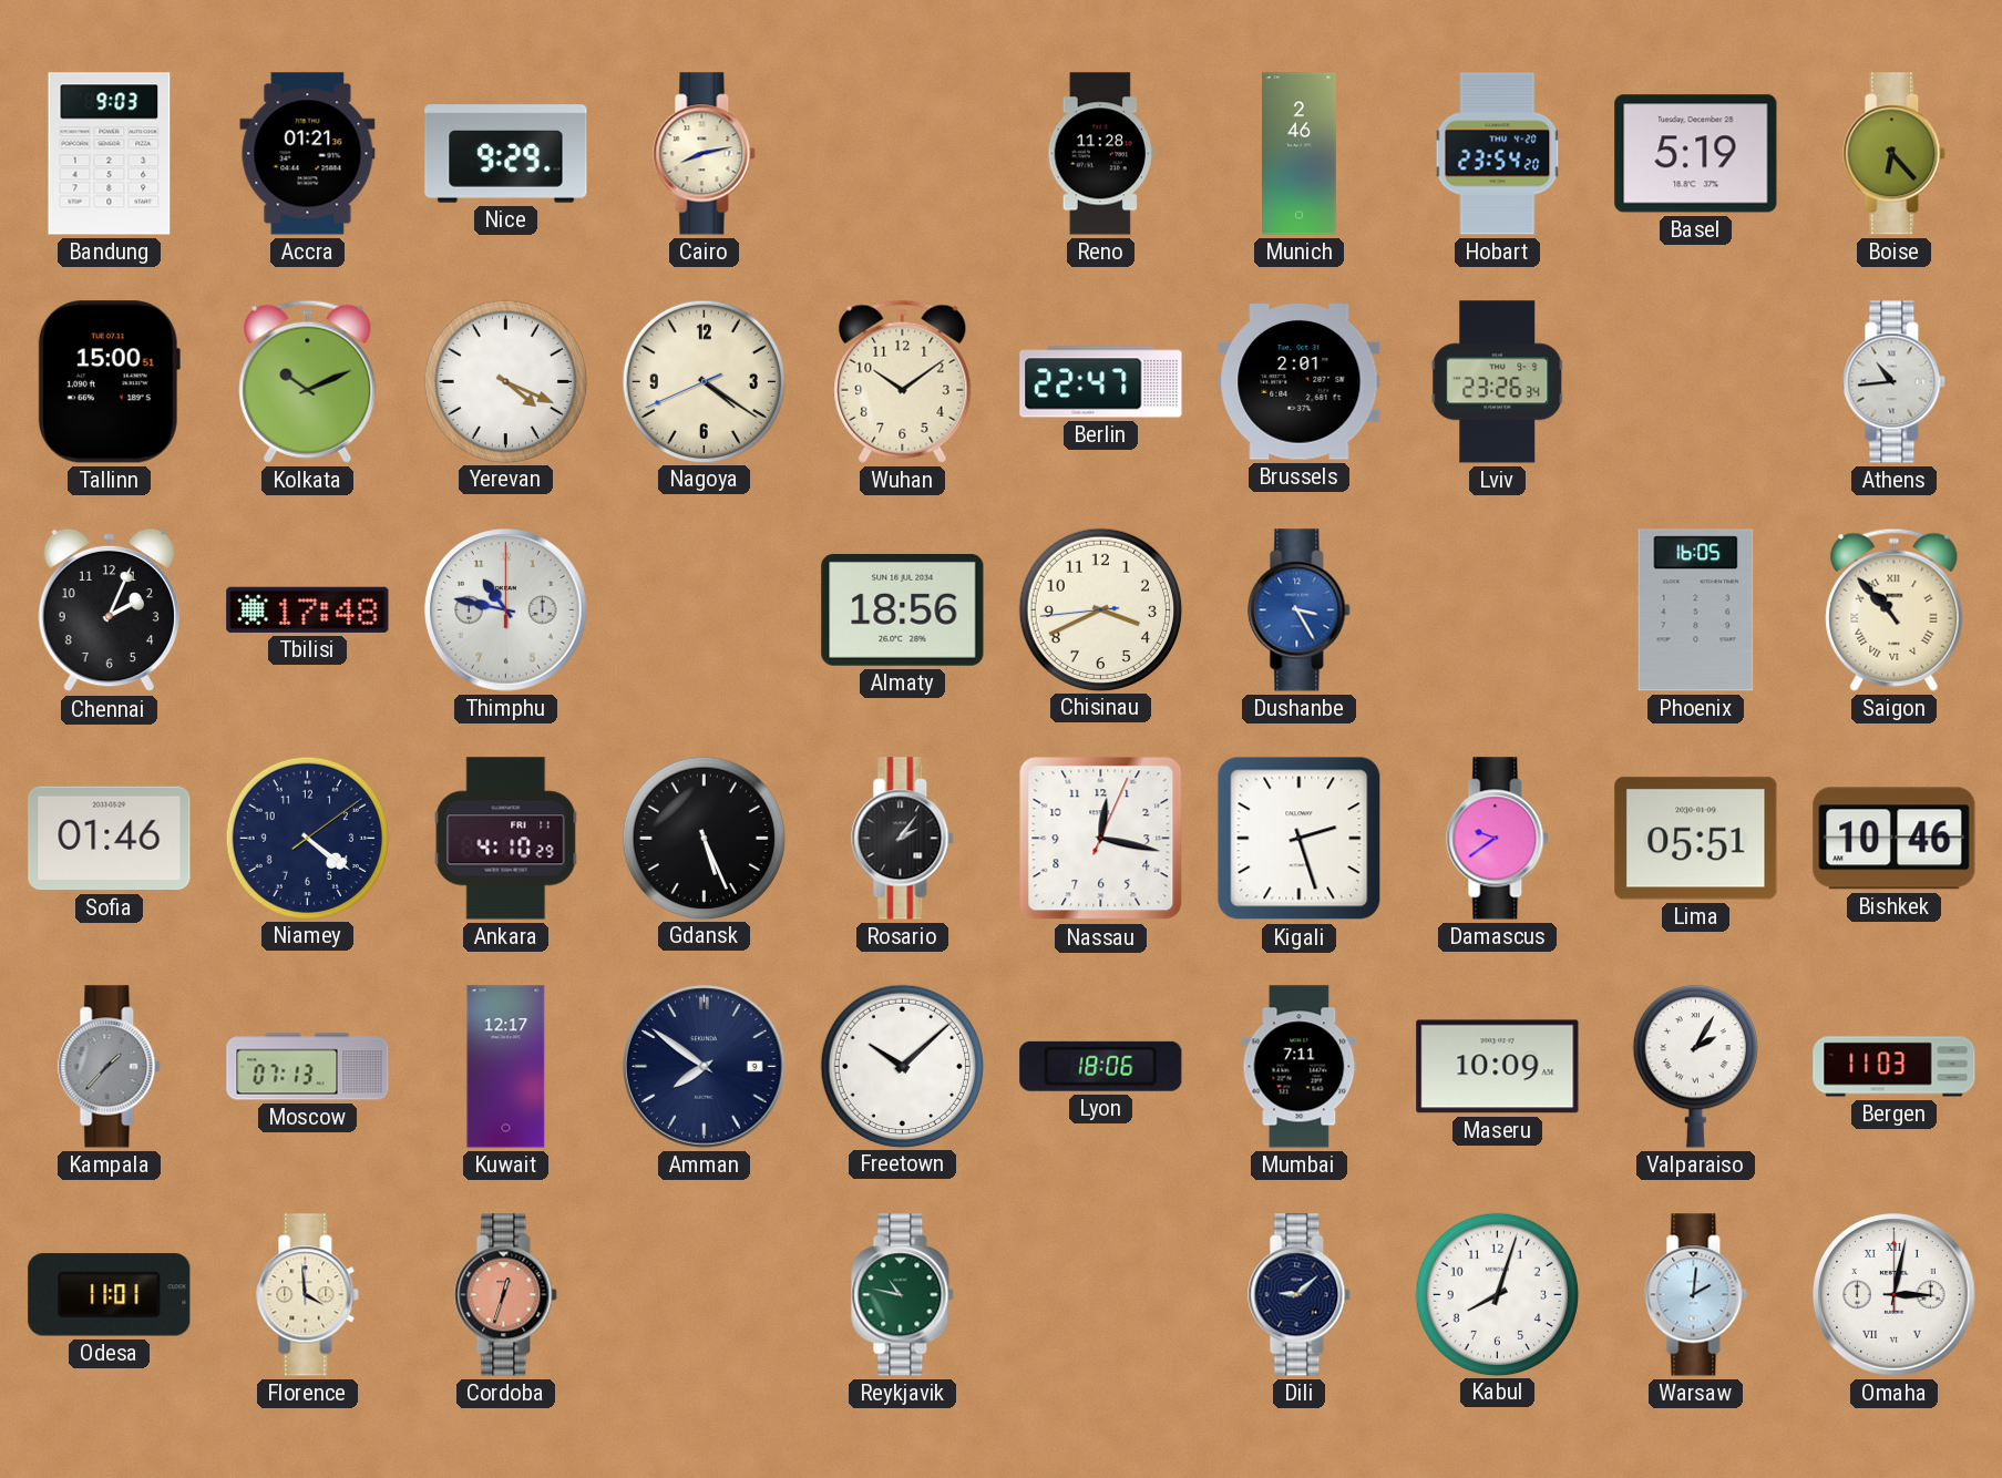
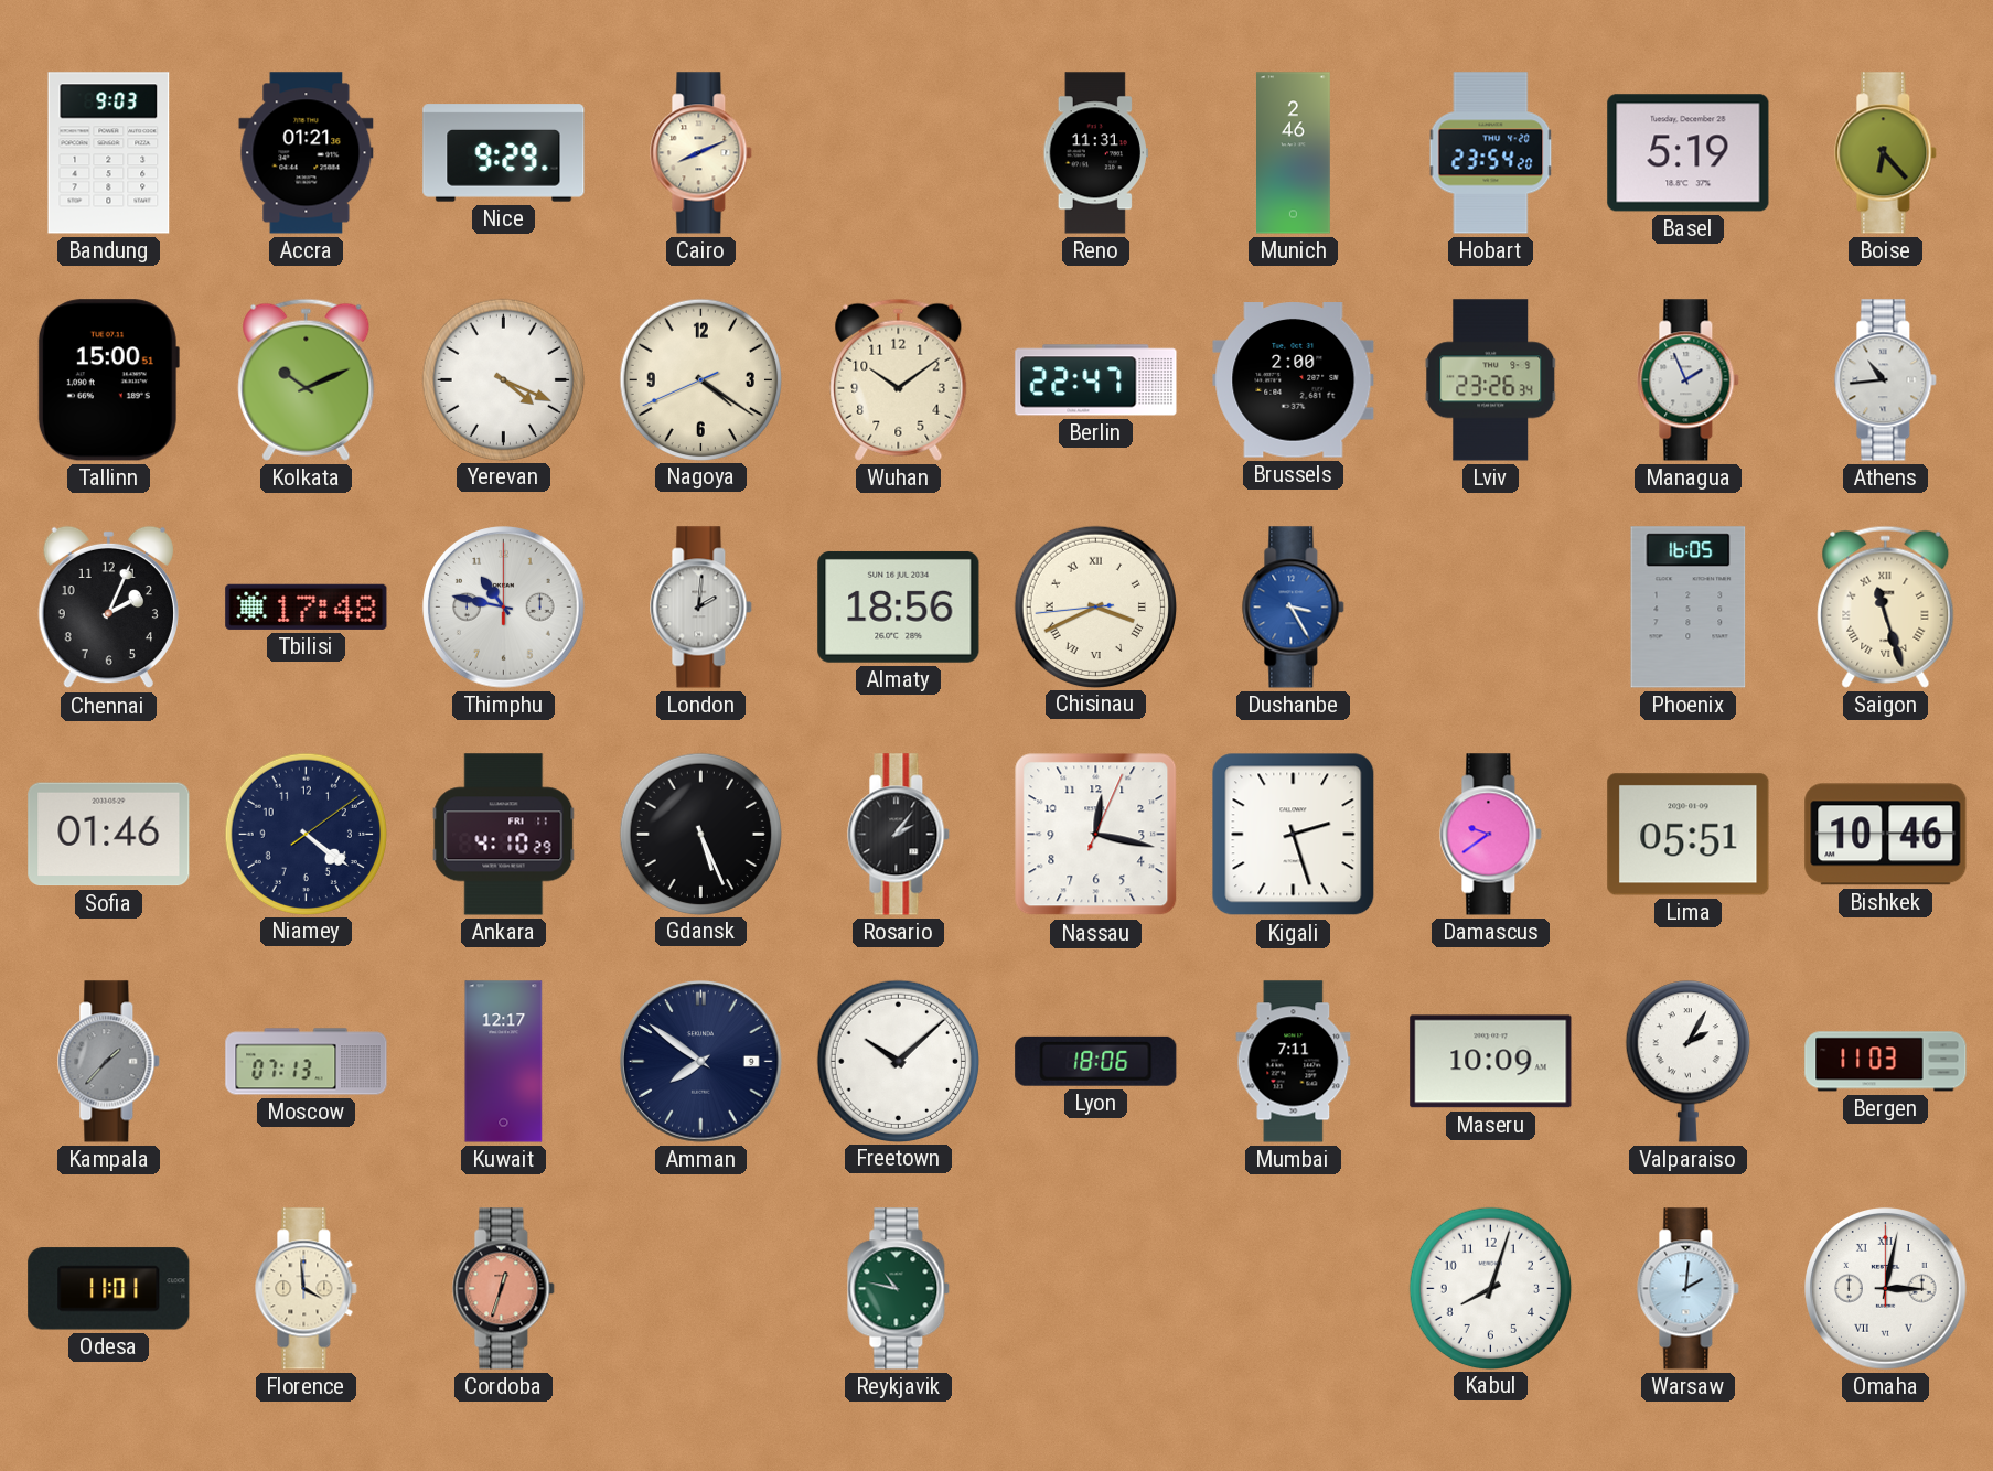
Cairo: 8:13 -> 8:11 (701, 153)
Reno: 11:28 -> 11:31 (1095, 153)
Brussels: 2:01 -> 2:00 (1294, 380)
Managua: none -> 1:56 (1689, 380)
London: none -> 2:01 (701, 608)
Chisinau numerals: Arabic -> Roman (1095, 606)
Saigon: 10:53 -> 11:27 (1886, 606)
Dili: 9:08 -> none (1300, 1295)
